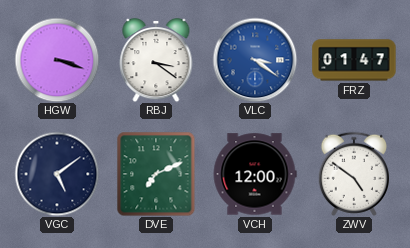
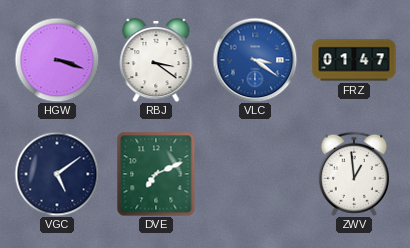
VCH: 12:00 -> none (255, 174)
ZWV: 4:51 -> 12:59 (353, 174)
